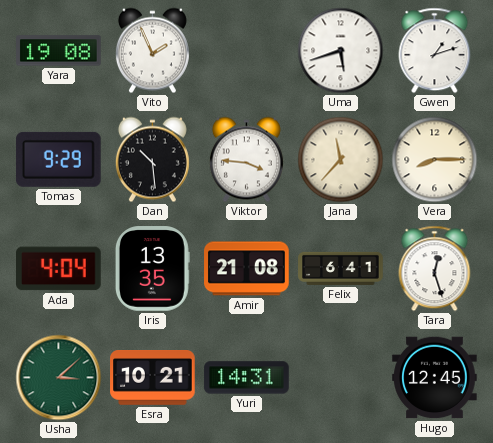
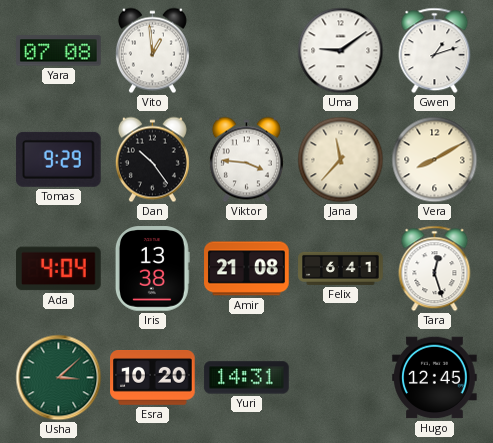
Yara: 19:08 -> 07:08 (59, 51)
Vito: 1:56 -> 12:59 (152, 51)
Uma: 5:42 -> 9:09 (341, 51)
Dan: 10:29 -> 10:24 (152, 160)
Vera: 8:15 -> 8:10 (435, 160)
Iris: 13:35 -> 13:38 (152, 269)
Esra: 10:21 -> 10:20 (153, 378)
